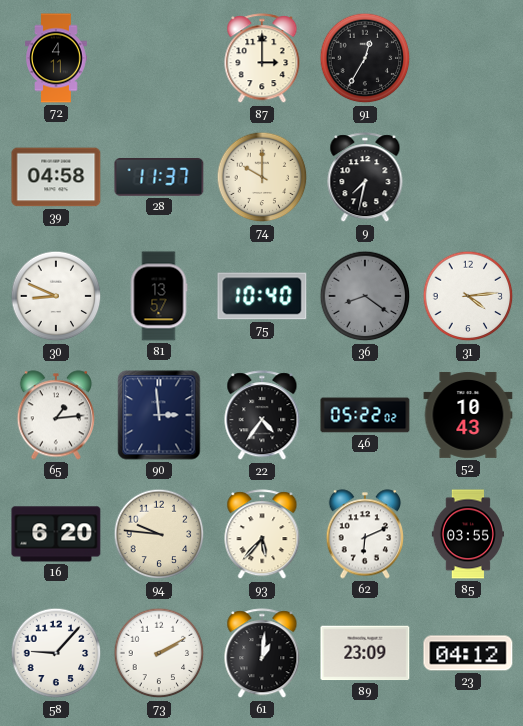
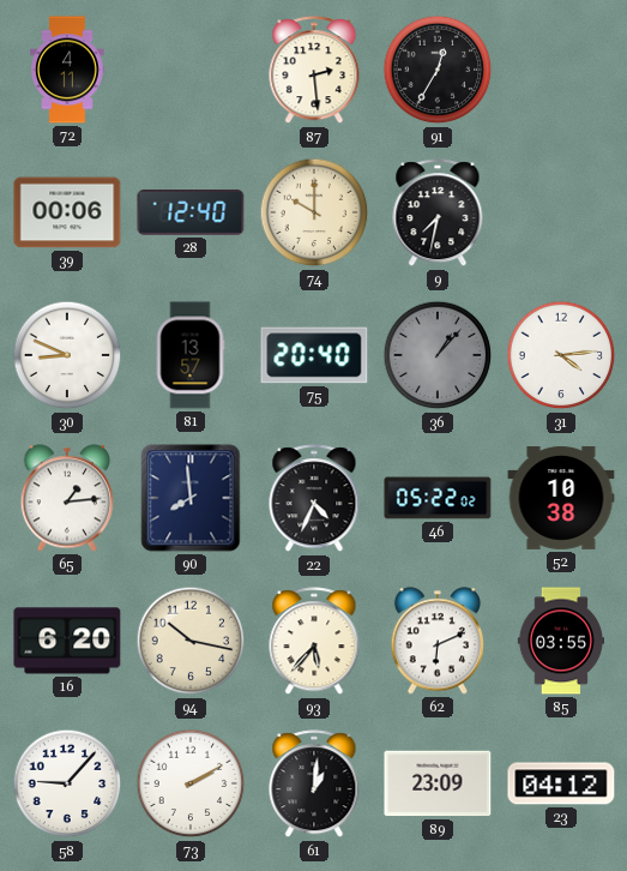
87: 3:00 -> 2:29 (314, 71)
39: 04:58 -> 00:06 (67, 212)
28: 11:37 -> 12:40 (191, 214)
75: 10:40 -> 20:40 (314, 355)
36: 8:21 -> 1:07 (438, 355)
90: 2:59 -> 7:59 (191, 498)
22: 4:36 -> 4:34 (314, 499)
52: 10:43 -> 10:38 (561, 498)
94: 9:46 -> 10:17 (191, 641)
